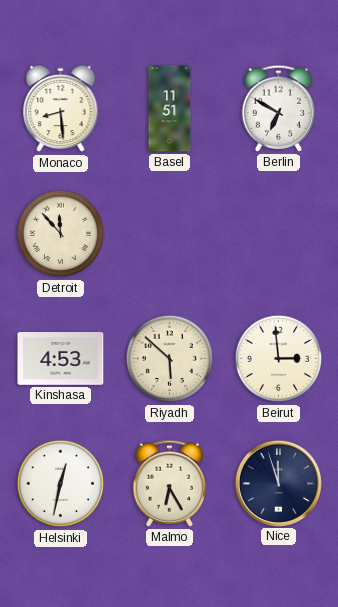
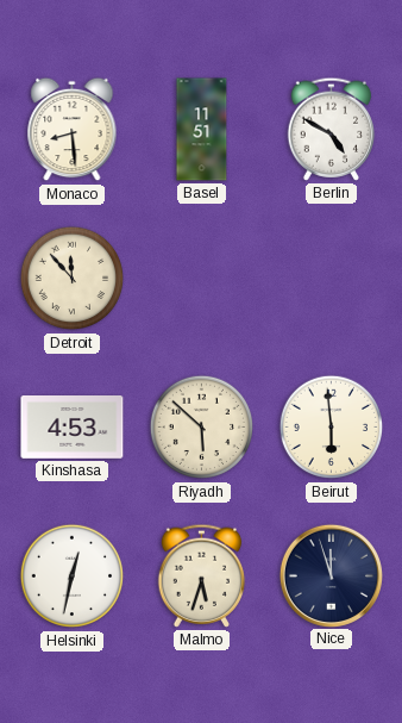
Berlin: 6:50 -> 4:50 (332, 129)
Beirut: 2:59 -> 5:59 (332, 428)
Malmo: 6:25 -> 5:33 (202, 575)
